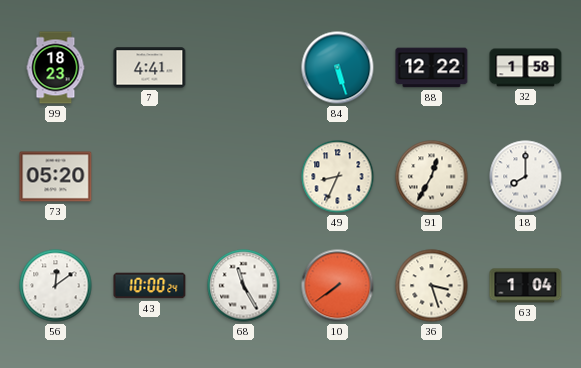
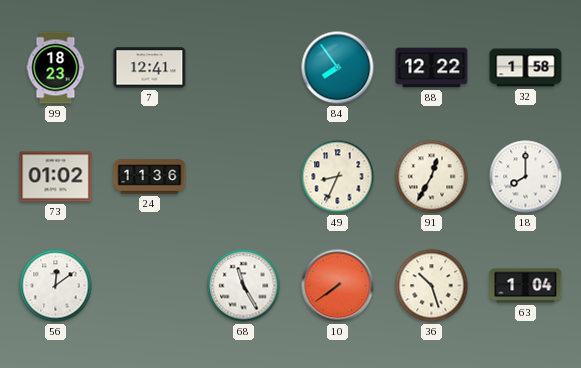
7: 4:41 -> 12:41 (150, 68)
84: 5:27 -> 7:54 (338, 68)
73: 05:20 -> 01:02 (56, 177)
24: none -> 11:36 (150, 177)
43: 10:00 -> none (150, 286)
36: 3:27 -> 10:27 (432, 286)
